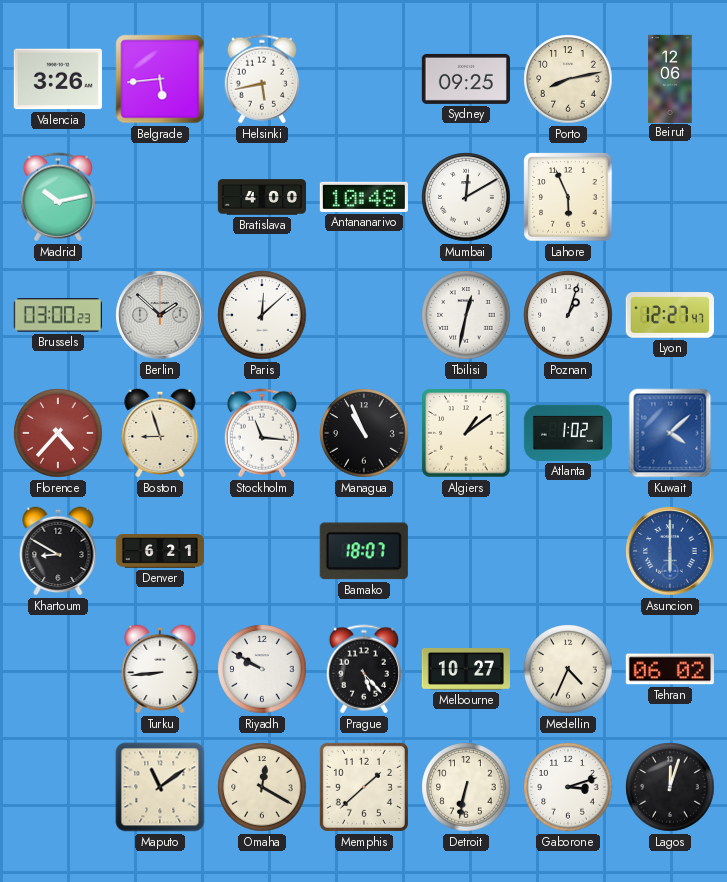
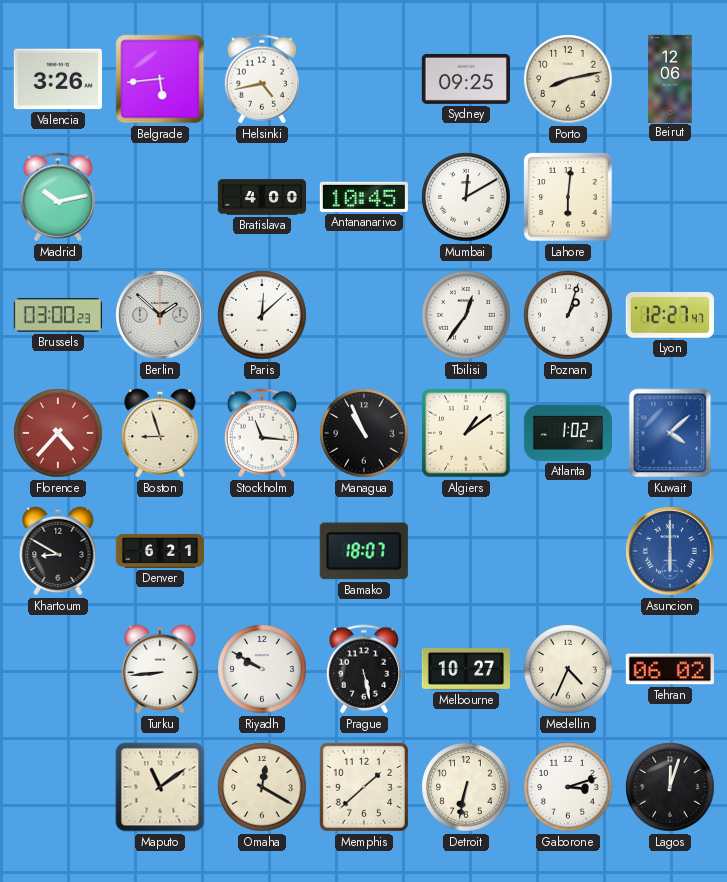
Helsinki: 5:43 -> 4:43 (262, 79)
Antananarivo: 10:48 -> 10:45 (364, 197)
Lahore: 5:56 -> 6:01 (568, 197)
Tbilisi: 12:32 -> 12:36 (466, 315)
Prague: 5:23 -> 5:28 (364, 669)
